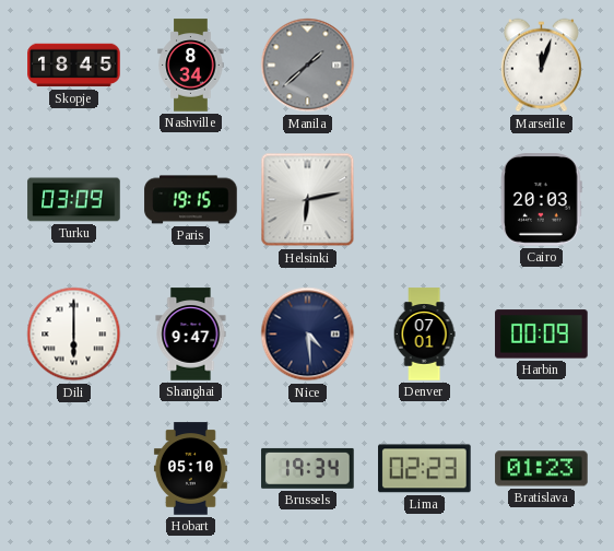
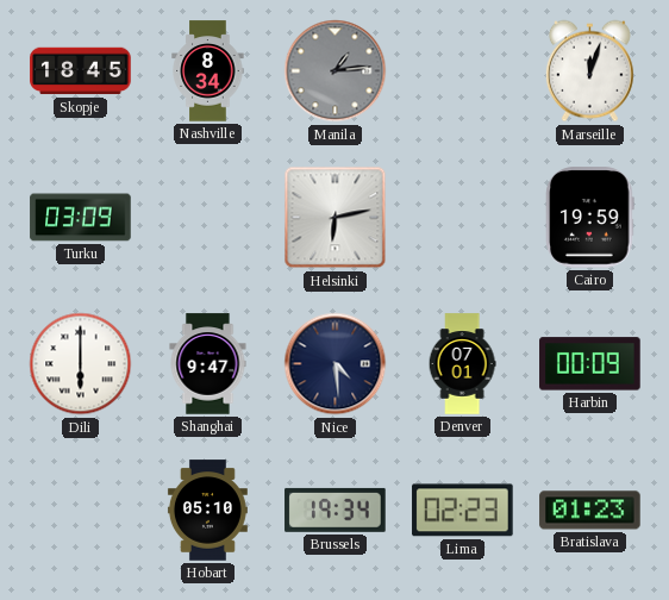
Manila: 1:38 -> 1:14 (336, 71)
Paris: 19:15 -> none (191, 200)
Cairo: 20:03 -> 19:59 (590, 218)
